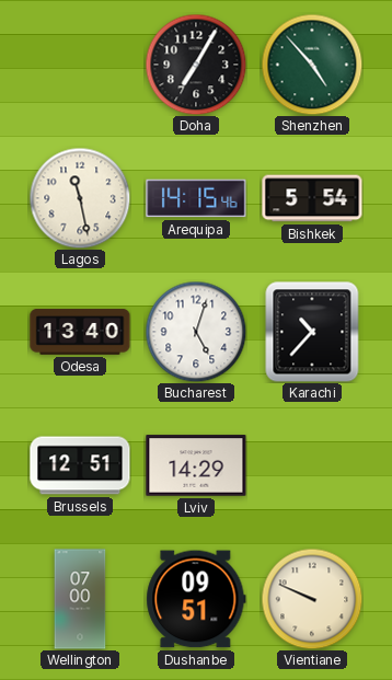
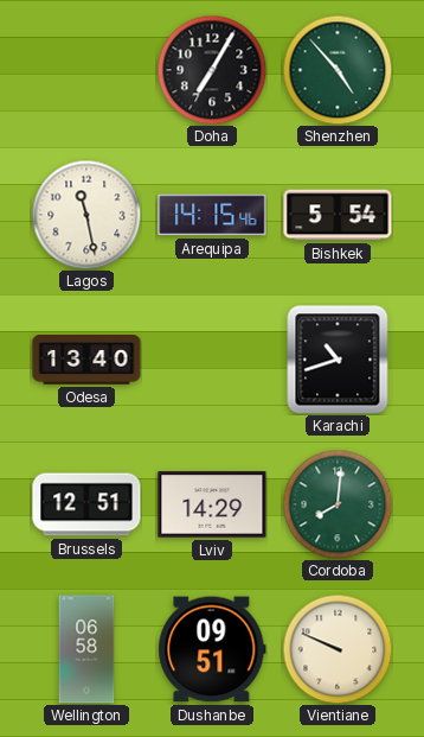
Bucharest: 5:03 -> none (196, 332)
Karachi: 10:37 -> 10:42 (338, 360)
Cordoba: none -> 8:01 (338, 504)
Wellington: 07:00 -> 06:58 (86, 649)
